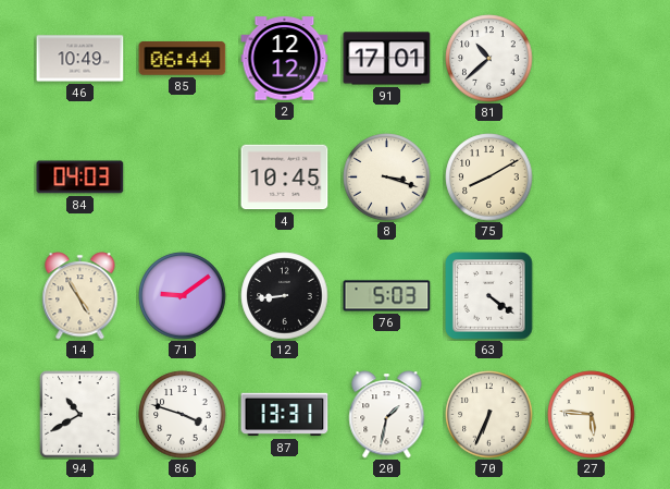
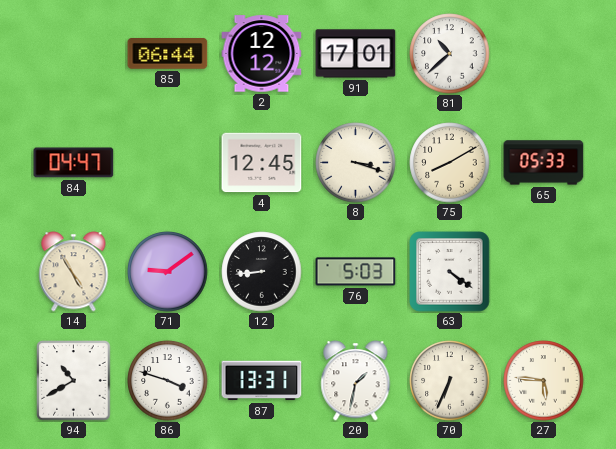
46: 10:49 -> none (80, 59)
84: 04:03 -> 04:47 (74, 163)
4: 10:45 -> 12:45 (262, 163)
65: none -> 05:33 (544, 163)
